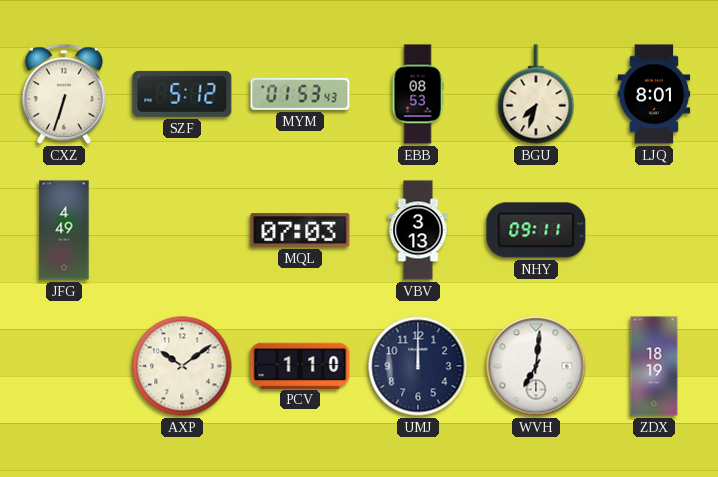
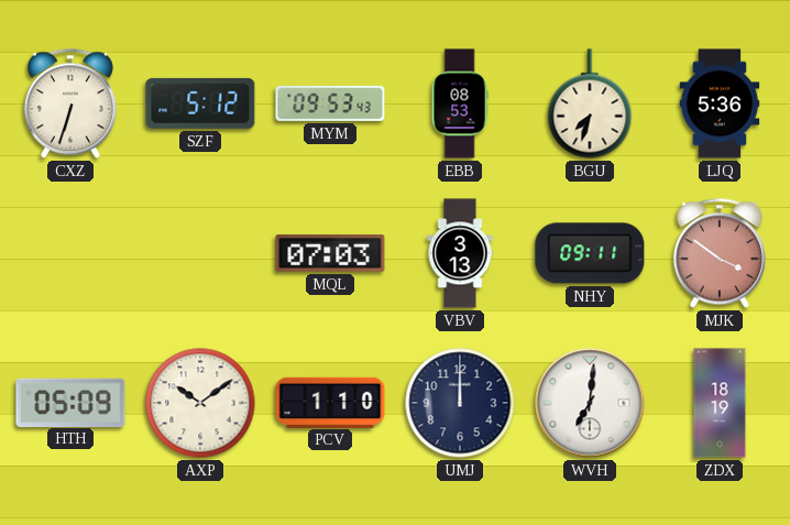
MYM: 01:53 -> 09:53 (330, 103)
LJQ: 8:01 -> 5:36 (720, 103)
JFG: 4:49 -> none (64, 230)
MJK: none -> 3:51 (720, 253)
HTH: none -> 05:09 (70, 402)
